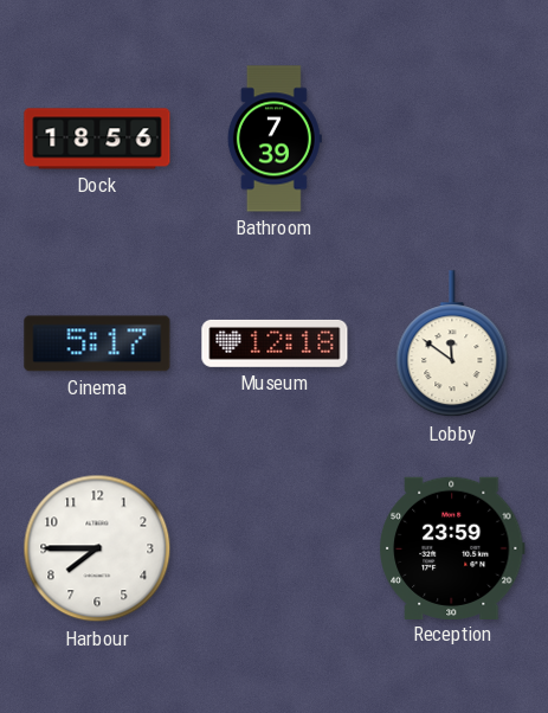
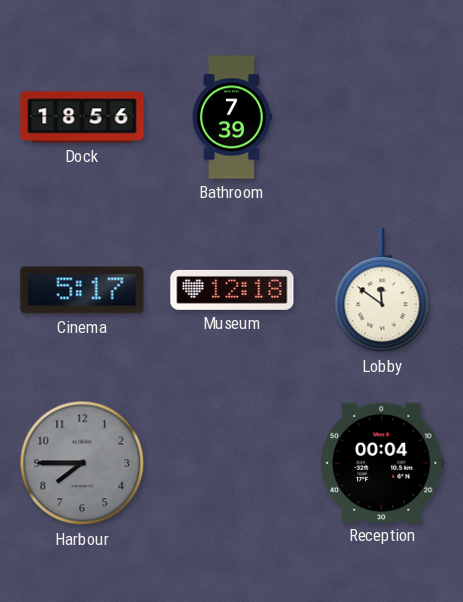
Harbour dial: white -> grey (82, 463)
Reception: 23:59 -> 00:04 (382, 462)
